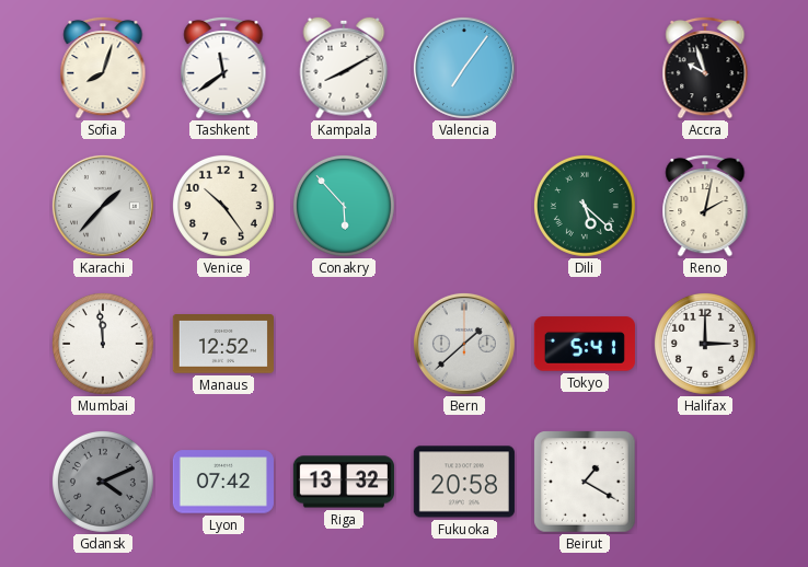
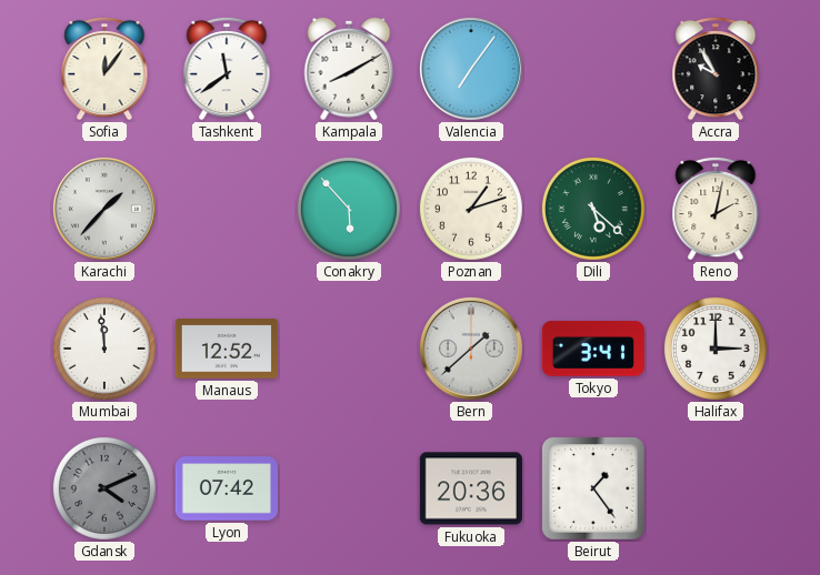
Sofia: 8:03 -> 12:06 (104, 69)
Accra: 9:57 -> 9:55 (716, 69)
Venice: 10:24 -> none (223, 206)
Poznan: none -> 1:12 (471, 209)
Tokyo: 5:41 -> 3:41 (593, 349)
Riga: 13:32 -> none (344, 482)
Fukuoka: 20:58 -> 20:36 (471, 488)
Beirut: 1:20 -> 1:24 (593, 488)
